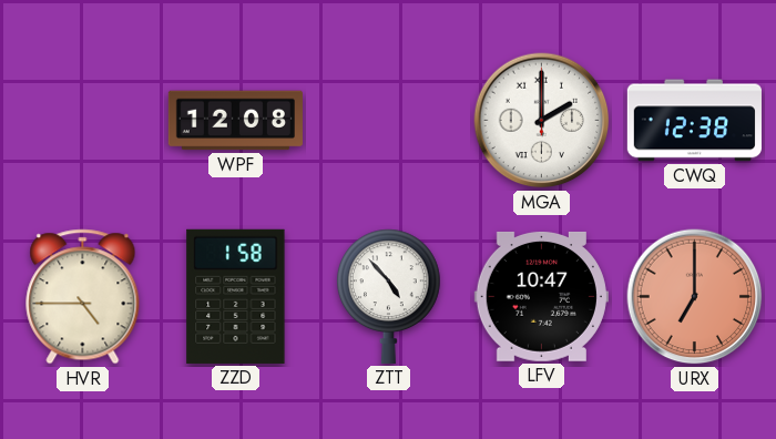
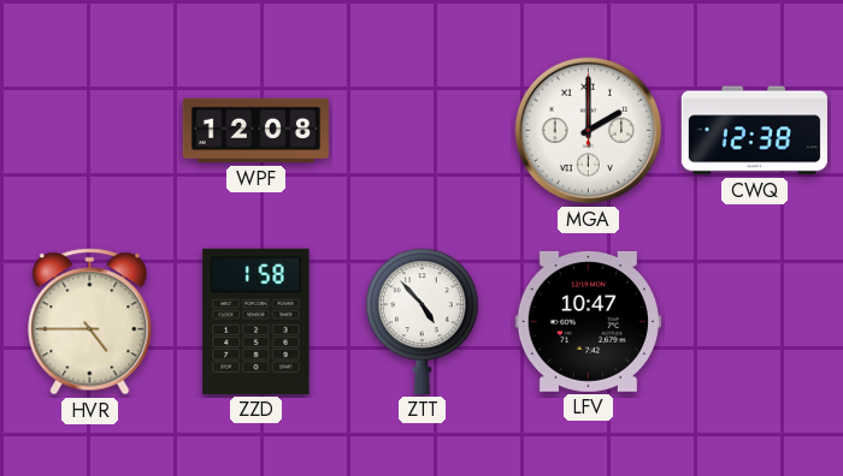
URX: 7:00 -> none (695, 297)
